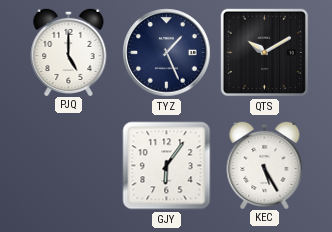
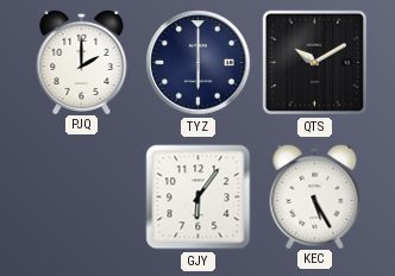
PJQ: 5:00 -> 2:00 (82, 61)
TYZ: 1:26 -> 6:00 (199, 63)
